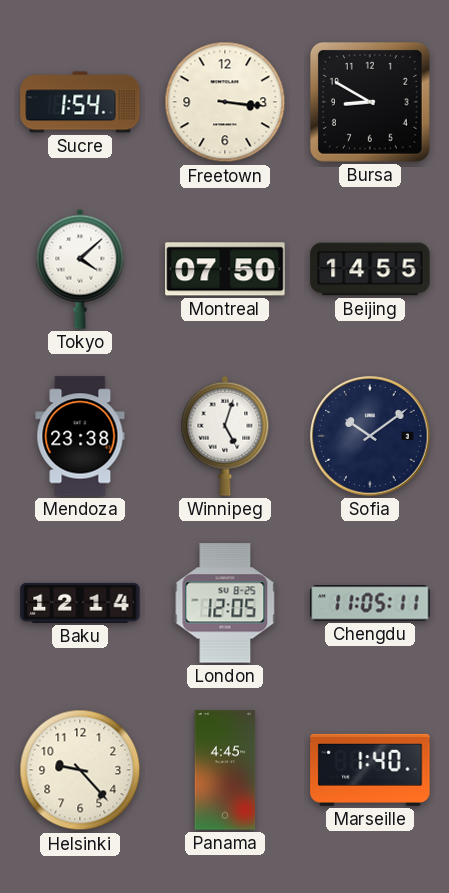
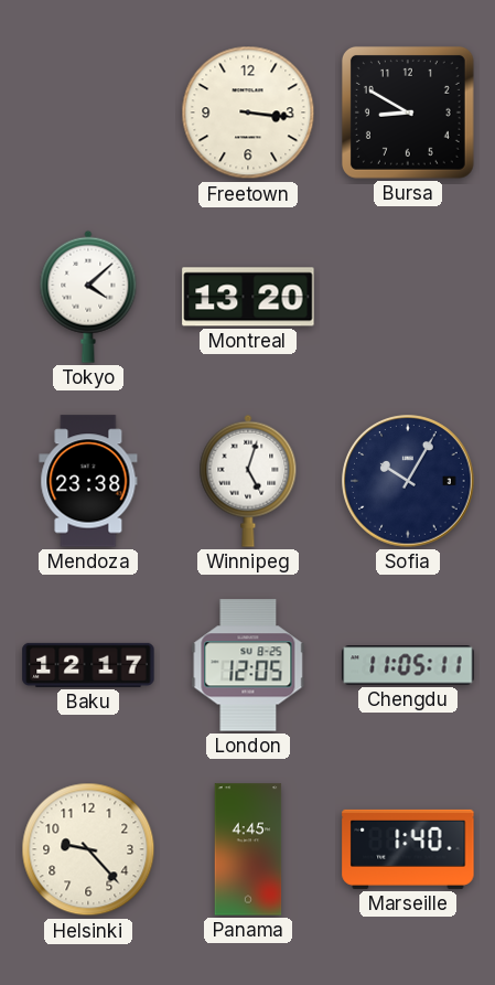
Sucre: 1:54 -> none (80, 102)
Montreal: 07:50 -> 13:20 (248, 297)
Beijing: 14:55 -> none (370, 269)
Sofia: 10:09 -> 10:05 (408, 481)
Baku: 12:14 -> 12:17 (88, 665)
